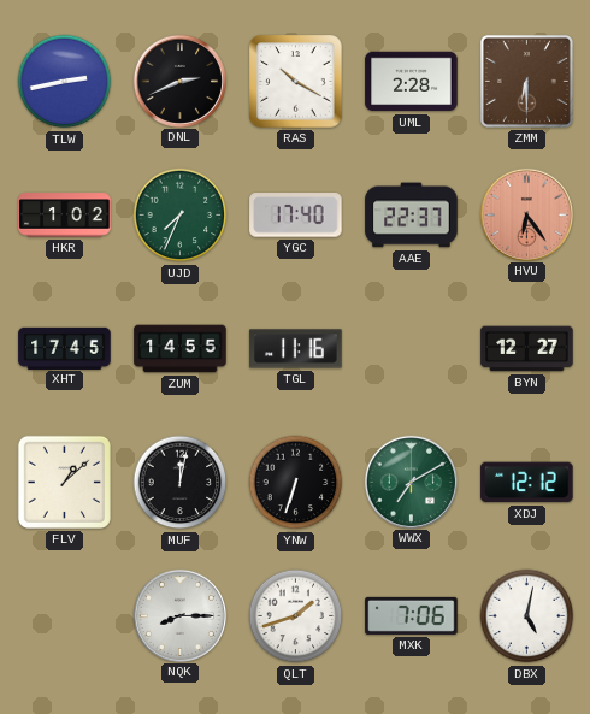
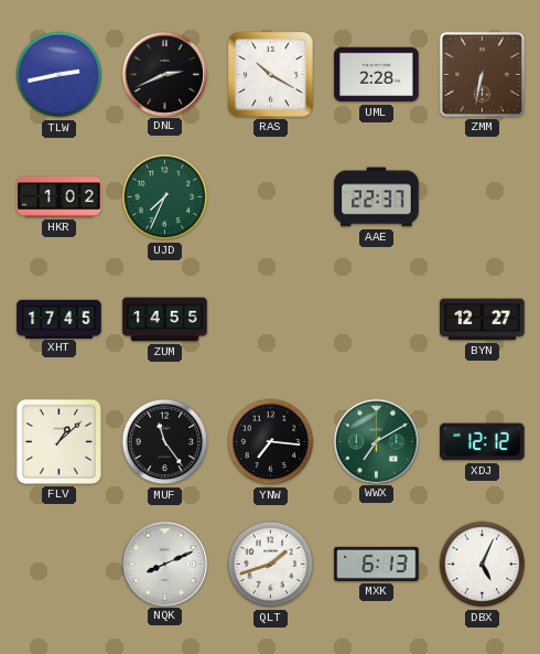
ZMM: 6:30 -> 6:32 (482, 74)
YGC: 17:40 -> none (296, 216)
HVU: 6:24 -> none (526, 214)
TGL: 11:16 -> none (296, 349)
MUF: 12:02 -> 11:24 (165, 442)
YNW: 6:33 -> 7:16 (271, 442)
NQK: 8:15 -> 8:11 (164, 564)
MXK: 7:06 -> 6:13 (377, 564)
DBX: 5:02 -> 5:04 (483, 565)
